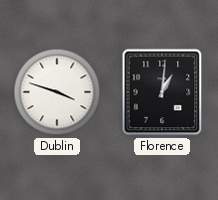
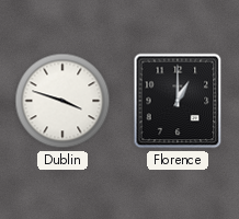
Florence: 1:01 -> 1:00 (178, 101)
